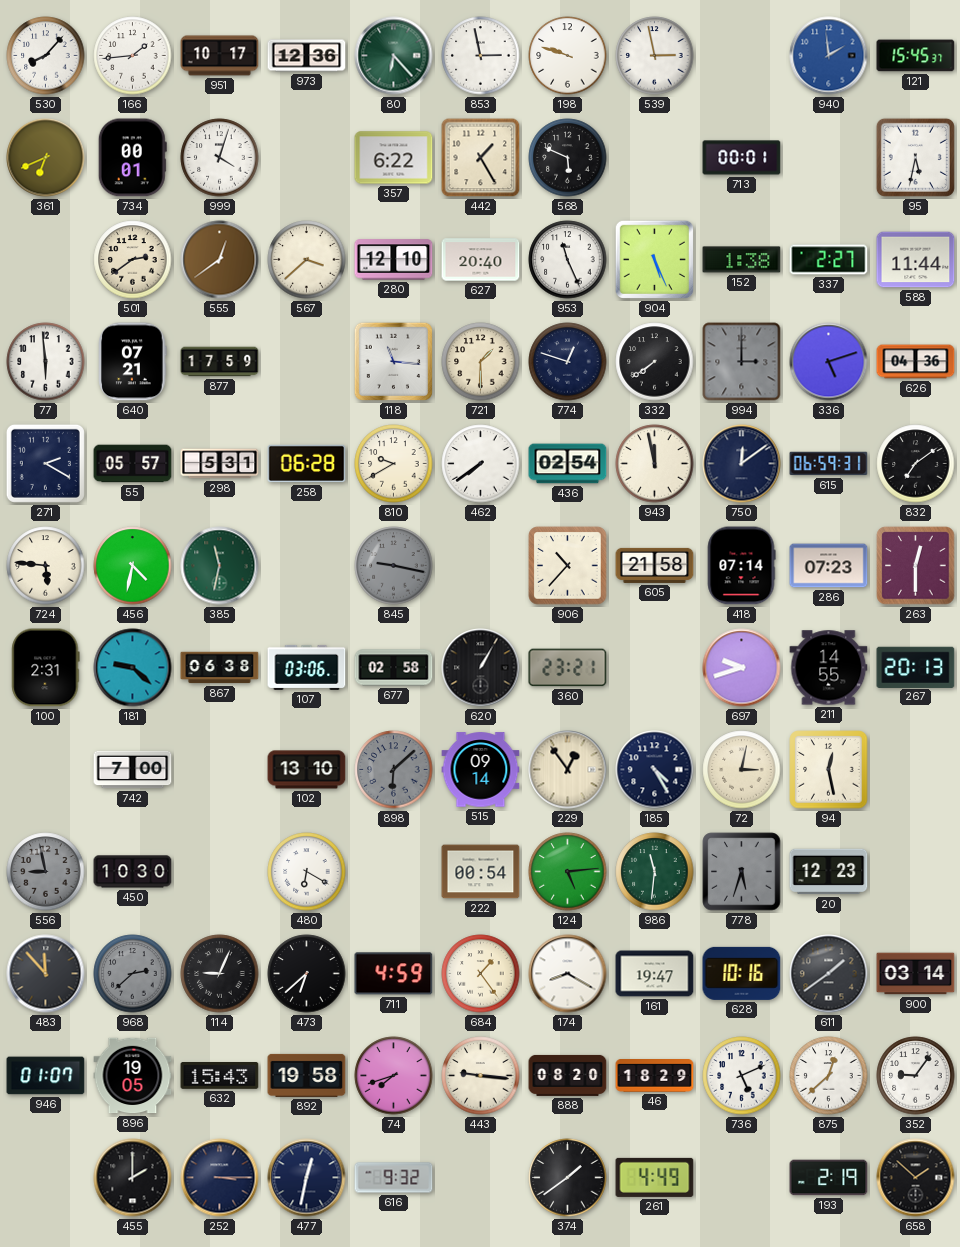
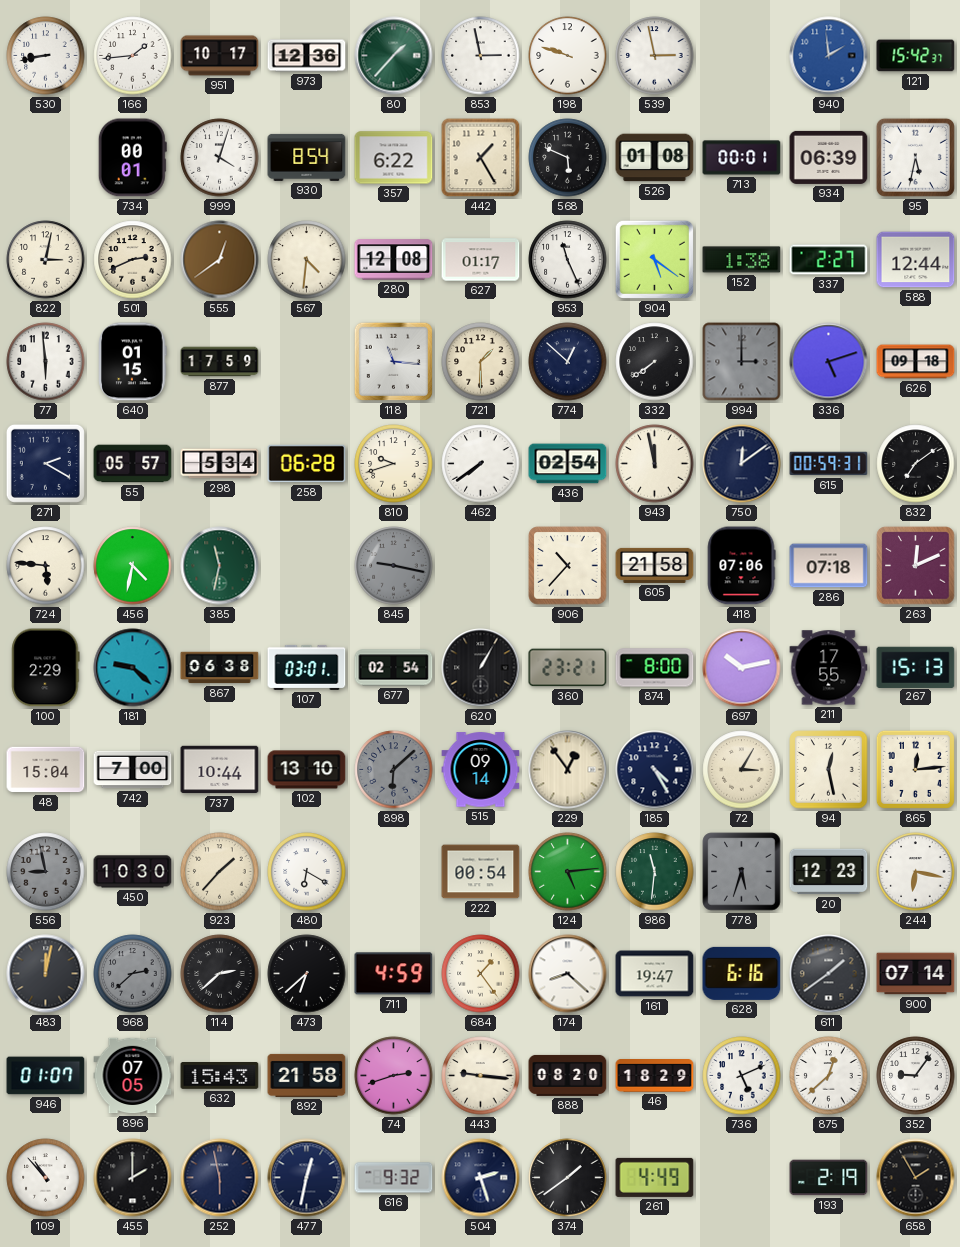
530: 8:07 -> 8:43 (46, 56)
80: 6:23 -> 1:37 (394, 56)
121: 15:45 -> 15:42 (916, 56)
361: 6:41 -> none (46, 158)
930: none -> 8:54 (307, 157)
526: none -> 01:08 (655, 158)
934: none -> 06:39 (829, 157)
822: none -> 3:02 (46, 260)
501: 2:39 -> 2:41 (133, 260)
567: 3:38 -> 4:31 (307, 260)
280: 12:10 -> 12:08 (394, 260)
627: 20:40 -> 01:17 (481, 260)
904: 5:26 -> 5:21 (654, 259)
588: 11:44 -> 12:44 (916, 260)
640: 07:21 -> 01:15 (133, 362)
774: 12:48 -> 12:52 (568, 362)
626: 04:36 -> 09:18 (916, 362)
298: 5:31 -> 5:34 (220, 464)
810: 9:40 -> 9:42 (394, 464)
615: 06:59 -> 00:59 (829, 464)
418: 07:14 -> 07:06 (741, 566)
286: 07:23 -> 07:18 (829, 566)
263: 12:30 -> 12:11 (916, 566)
100: 2:31 -> 2:29 (46, 668)
107: 03:06 -> 03:01 (307, 667)
677: 02:58 -> 02:54 (394, 668)
874: none -> 8:00 (655, 668)
697: 9:42 -> 10:13 (742, 668)
211: 14:55 -> 17:55 (829, 668)
267: 20:13 -> 15:13 (916, 667)
48: none -> 15:04 (46, 770)
737: none -> 10:44 (220, 770)
72: 3:02 -> 3:05 (742, 770)
865: none -> 12:14 (915, 769)
923: none -> 1:37 (220, 872)
244: none -> 6:17 (916, 872)
483: 11:53 -> 12:02 (46, 974)
114: 9:04 -> 2:38 (220, 974)
174: 8:20 -> 8:22 (568, 974)
628: 10:16 -> 6:16 (742, 973)
900: 03:14 -> 07:14 (916, 974)
896: 19:05 -> 07:05 (133, 1076)
892: 19:58 -> 21:58 (307, 1075)
74: 7:42 -> 2:42 (394, 1076)
109: none -> 10:53 (46, 1178)
252: 3:15 -> 5:58 (220, 1178)
504: none -> 2:27 (481, 1178)
658: 1:52 -> 1:55 (916, 1178)
